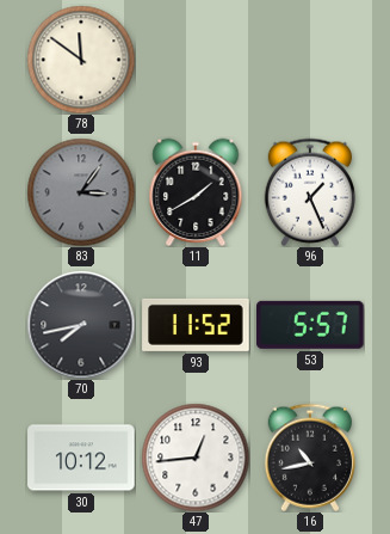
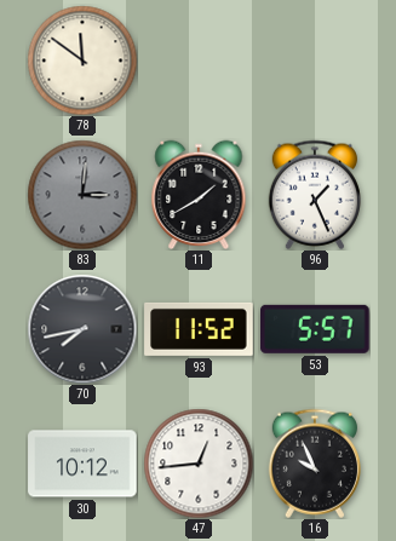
83: 3:06 -> 3:01 (82, 195)
16: 10:43 -> 9:56 (315, 464)
